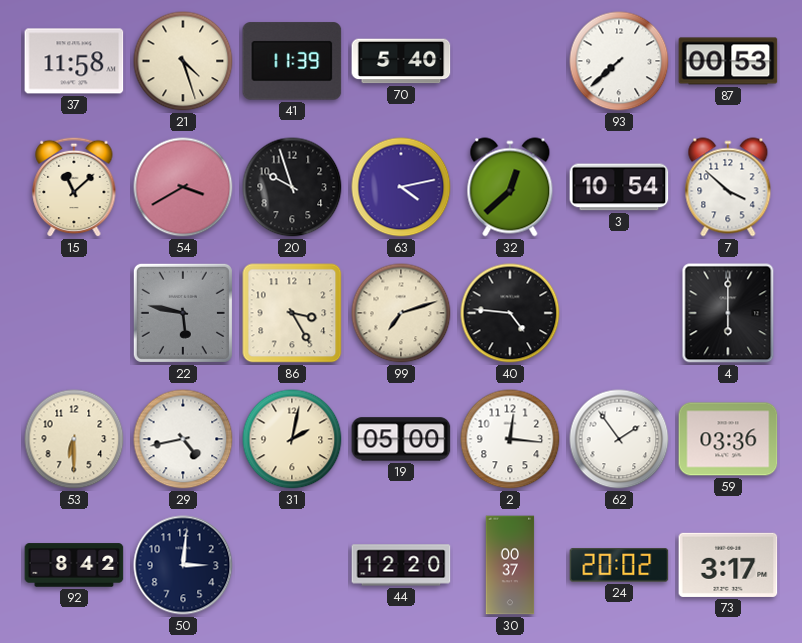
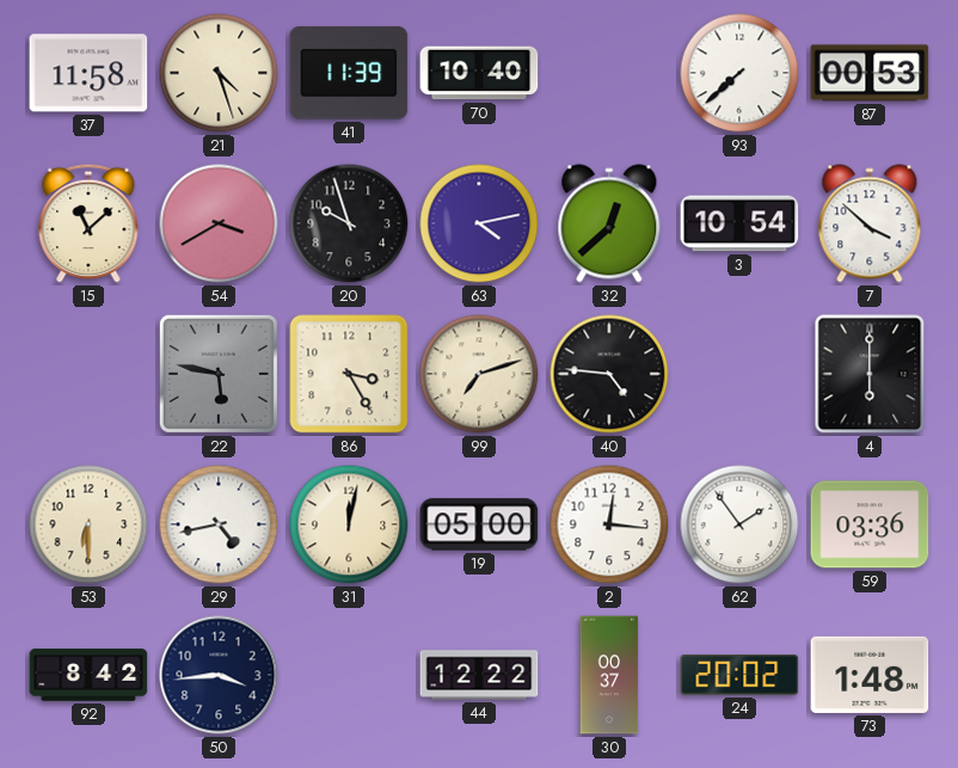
70: 5:40 -> 10:40 (479, 73)
31: 2:02 -> 12:02 (349, 524)
50: 3:01 -> 3:44 (219, 675)
44: 12:20 -> 12:22 (479, 675)
73: 3:17 -> 1:48 (870, 675)
